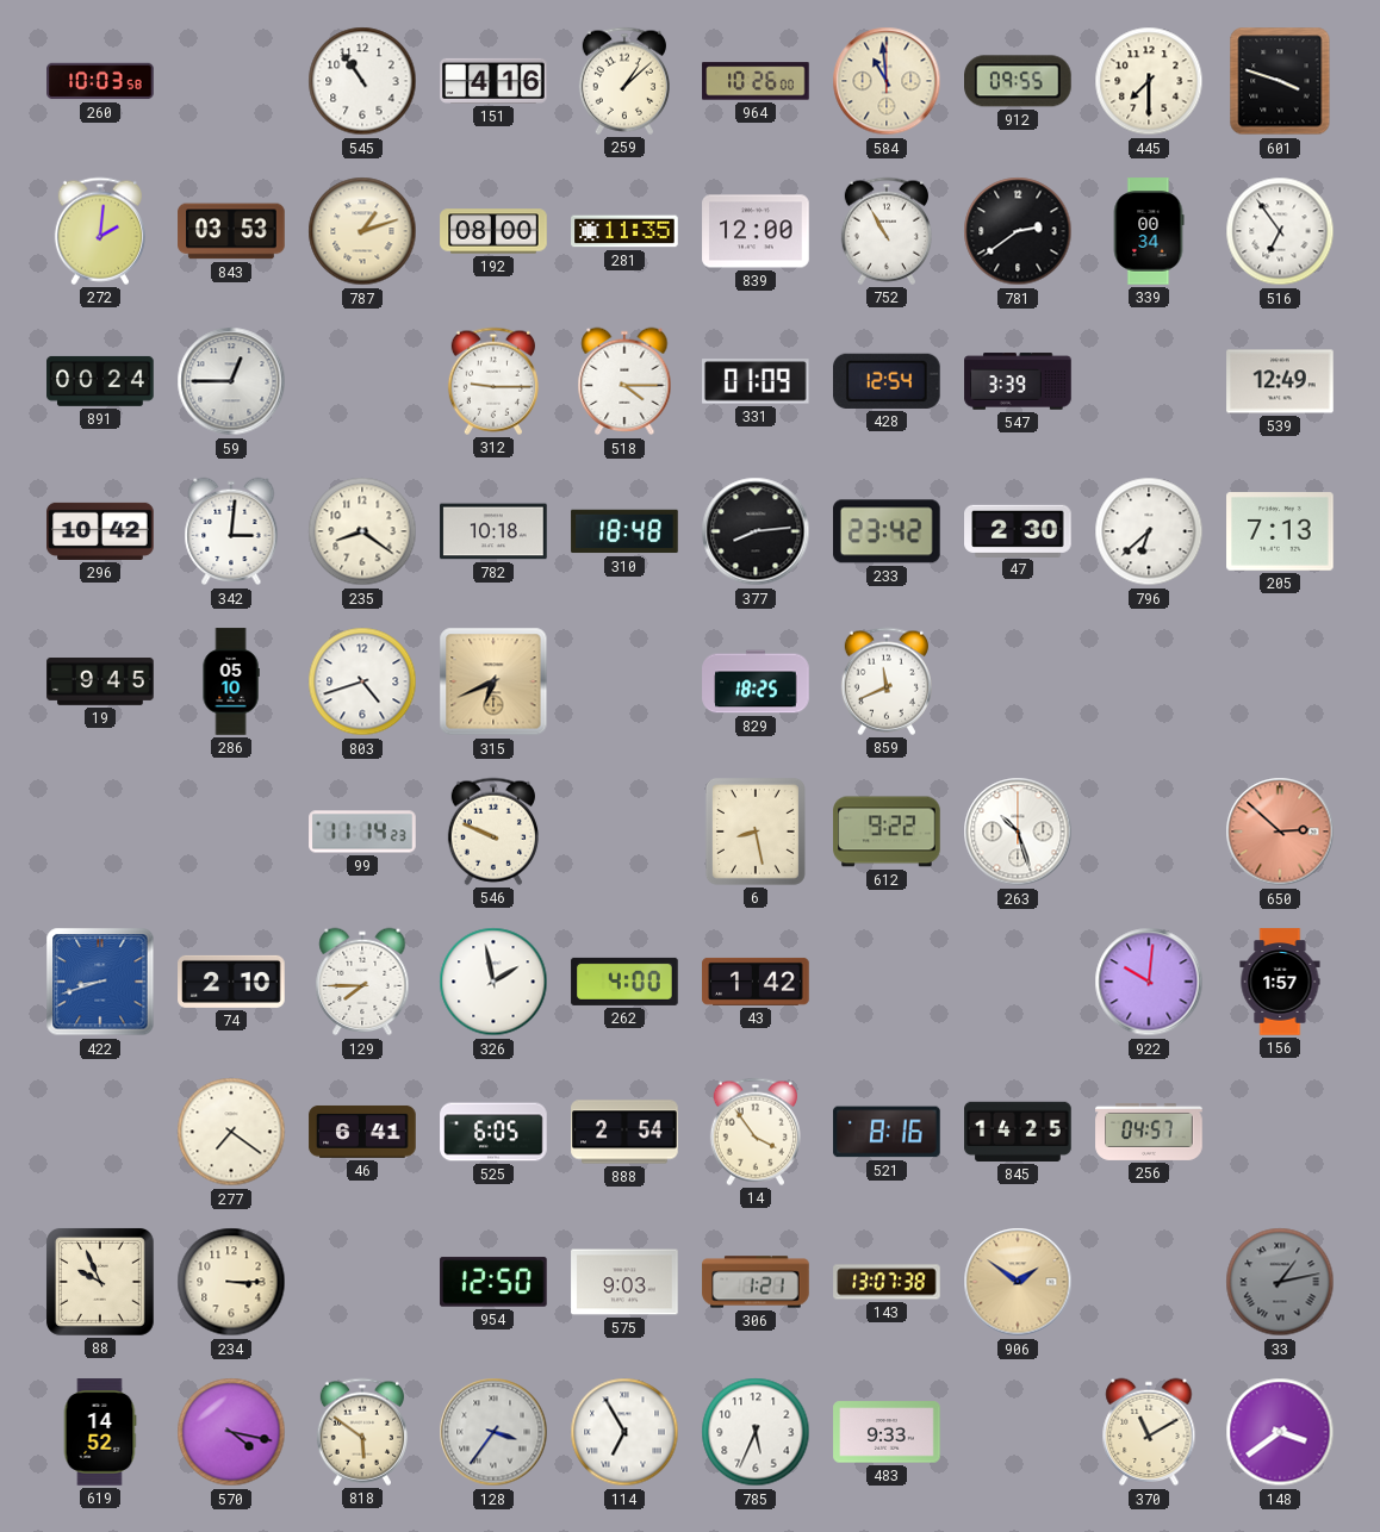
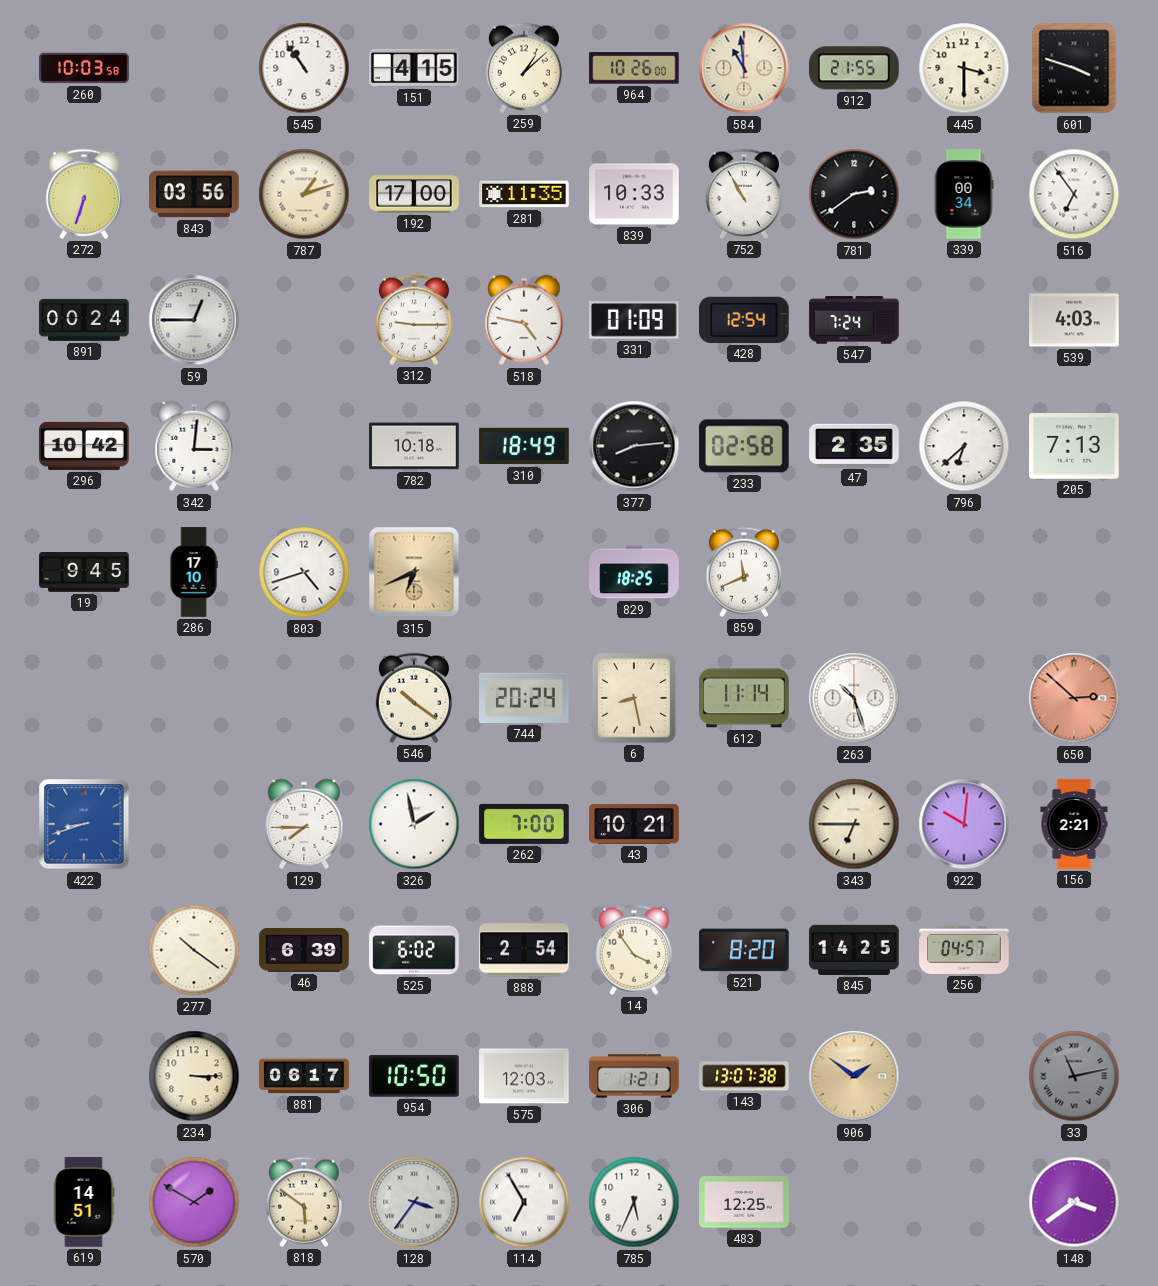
151: 4:16 -> 4:15 (414, 68)
912: 09:55 -> 21:55 (855, 68)
445: 7:30 -> 3:30 (964, 68)
272: 2:01 -> 6:33 (84, 194)
843: 03:53 -> 03:56 (194, 194)
192: 08:00 -> 17:00 (414, 194)
839: 12:00 -> 10:33 (634, 194)
518: 4:15 -> 4:47 (524, 320)
547: 3:39 -> 7:24 (854, 320)
539: 12:49 -> 4:03 (1074, 320)
235: 8:21 -> none (362, 531)
310: 18:48 -> 18:49 (524, 446)
233: 23:42 -> 02:58 (745, 446)
47: 2:30 -> 2:35 (854, 445)
286: 05:10 -> 17:10 (194, 572)
99: 11:14 -> none (362, 832)
546: 9:49 -> 10:21 (414, 698)
744: none -> 20:24 (524, 698)
612: 9:22 -> 11:14 (744, 698)
74: 2:10 -> none (231, 982)
262: 4:00 -> 7:00 (524, 824)
43: 1:42 -> 10:21 (634, 824)
343: none -> 6:45 (854, 824)
156: 1:57 -> 2:21 (1074, 824)
277: 7:21 -> 10:21 (194, 950)
46: 6:41 -> 6:39 (304, 950)
525: 6:05 -> 6:02 (414, 950)
521: 8:16 -> 8:20 (744, 950)
88: 9:56 -> none (100, 1282)
881: none -> 06:17 (304, 1076)
954: 12:50 -> 10:50 (414, 1076)
575: 9:03 -> 12:03 (524, 1076)
33: 1:13 -> 11:13 (1074, 1076)
619: 14:52 -> 14:51 (84, 1202)
570: 4:17 -> 1:50 (194, 1202)
483: 9:33 -> 12:25 (744, 1202)
370: 11:10 -> none (1149, 1432)
